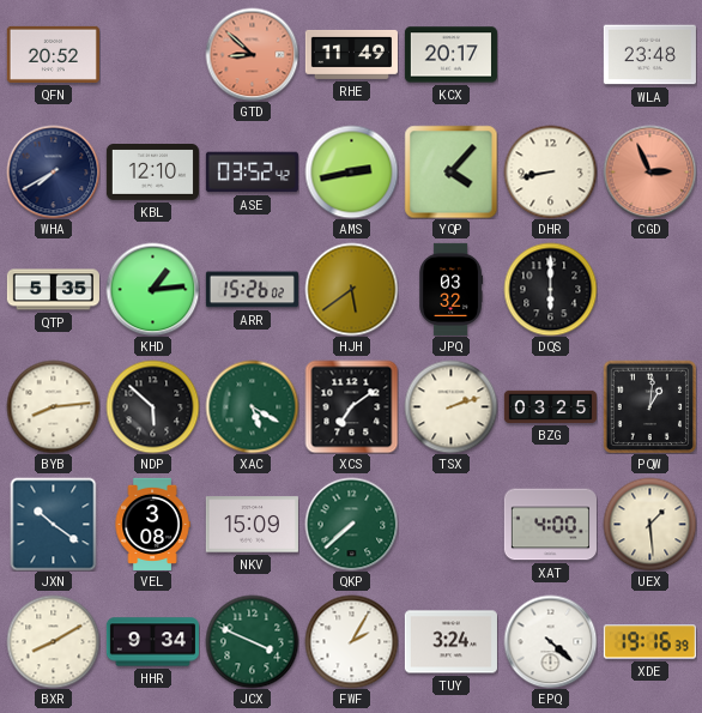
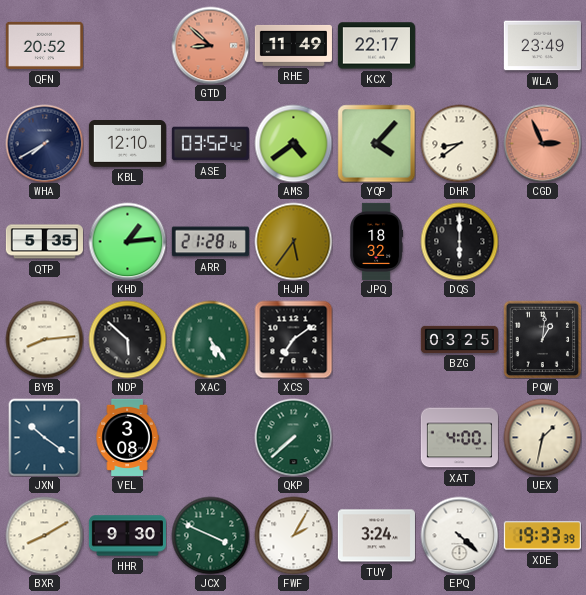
KCX: 20:17 -> 22:17 (376, 46)
WLA: 23:48 -> 23:49 (542, 46)
AMS: 2:43 -> 4:39 (293, 143)
DHR: 8:43 -> 8:39 (459, 143)
ARR: 15:26 -> 21:28 (210, 242)
HJH: 5:39 -> 5:36 (293, 241)
JPQ: 03:32 -> 18:32 (377, 241)
XAC: 5:20 -> 5:24 (210, 339)
TSX: 2:12 -> none (450, 406)
NKV: 15:09 -> none (252, 525)
UEX: 1:29 -> 1:32 (542, 437)
HHR: 9:34 -> 9:30 (127, 536)
XDE: 19:16 -> 19:33 (542, 536)
